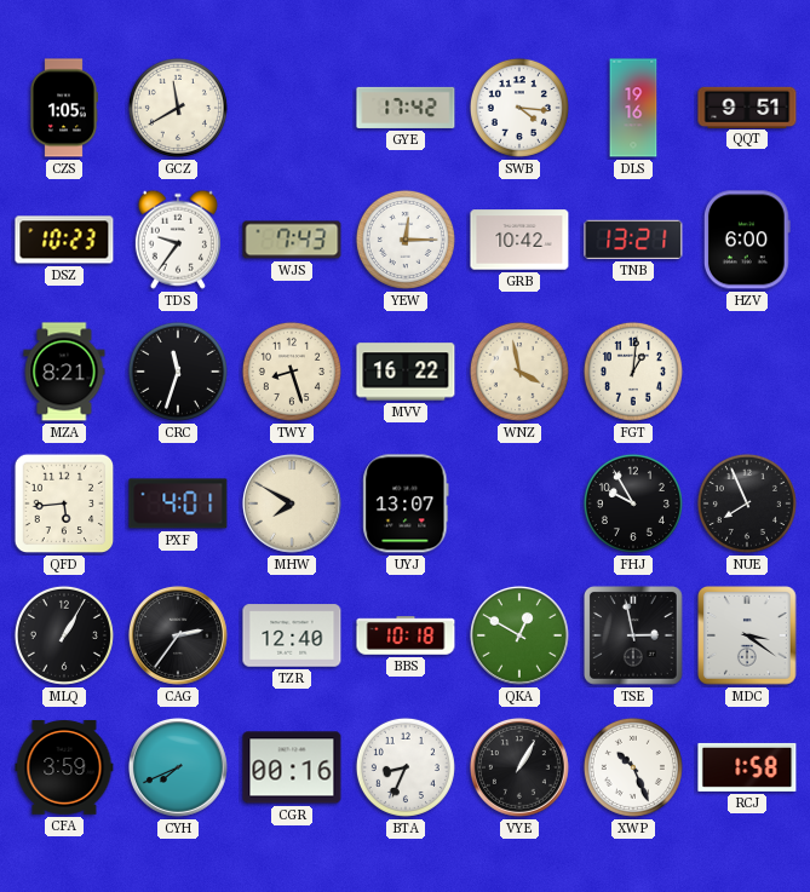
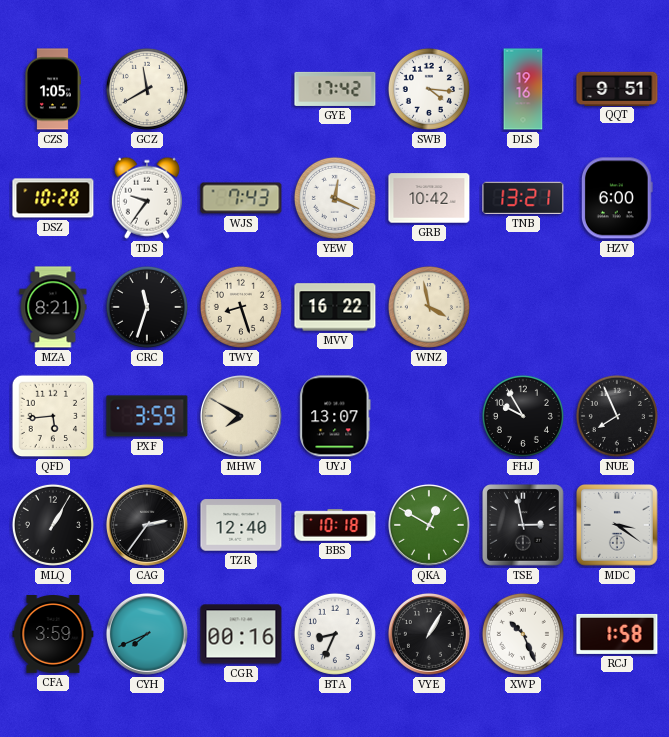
DSZ: 10:23 -> 10:28 (53, 198)
YEW: 12:15 -> 12:19 (335, 198)
FGT: 1:01 -> none (633, 372)
PXF: 4:01 -> 3:59 (147, 416)
